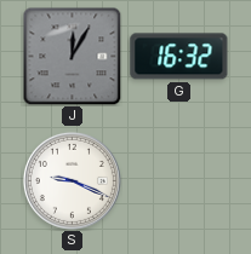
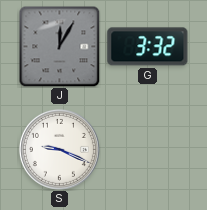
G: 16:32 -> 3:32 (148, 47)
